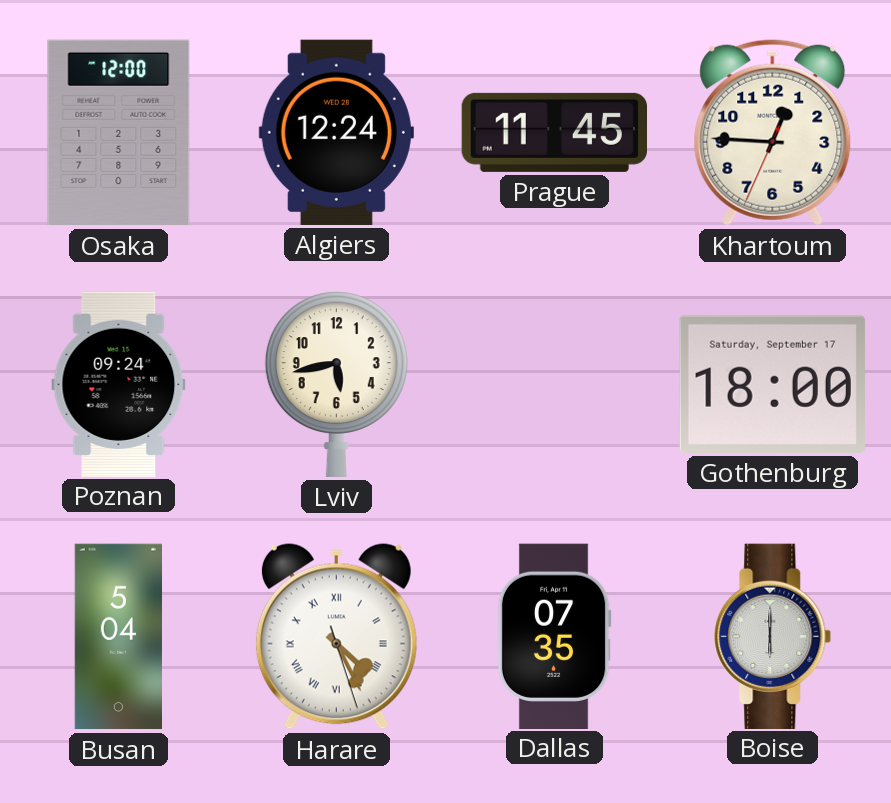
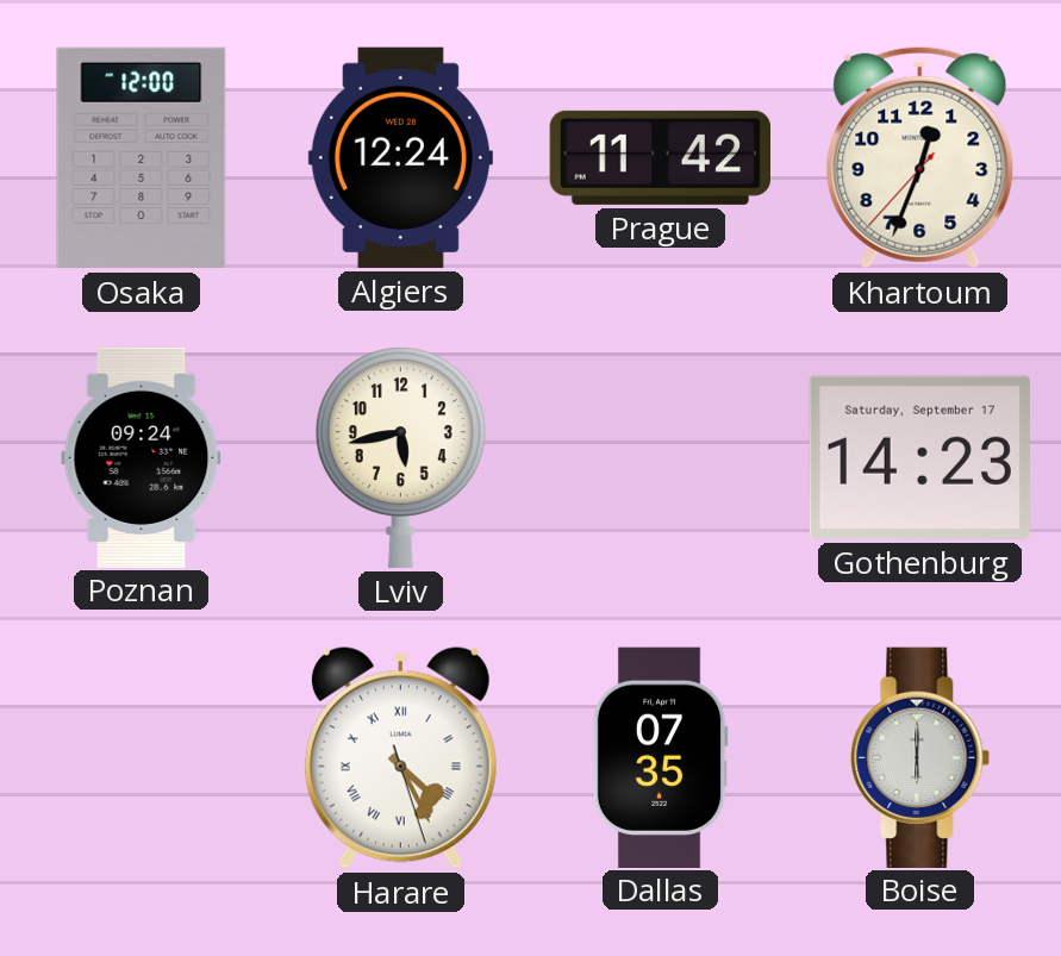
Prague: 11:45 -> 11:42 (660, 157)
Khartoum: 12:45 -> 12:33 (920, 157)
Gothenburg: 18:00 -> 14:23 (919, 457)
Busan: 5:04 -> none (118, 637)
